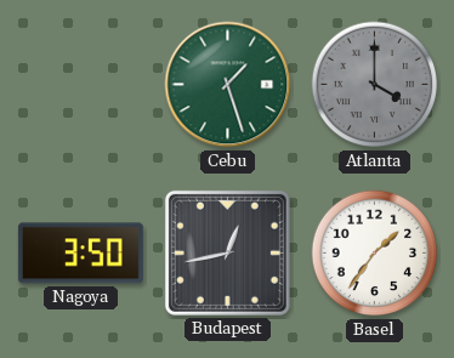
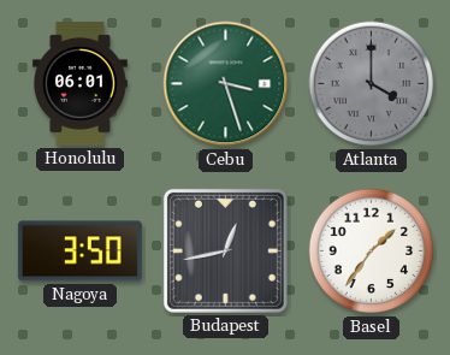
Honolulu: none -> 06:01 (79, 83)
Cebu: 1:27 -> 3:27 (226, 84)
